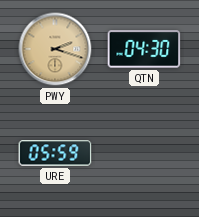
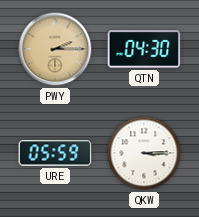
PWY: 2:18 -> 2:15 (55, 49)
QKW: none -> 3:15 (144, 153)
